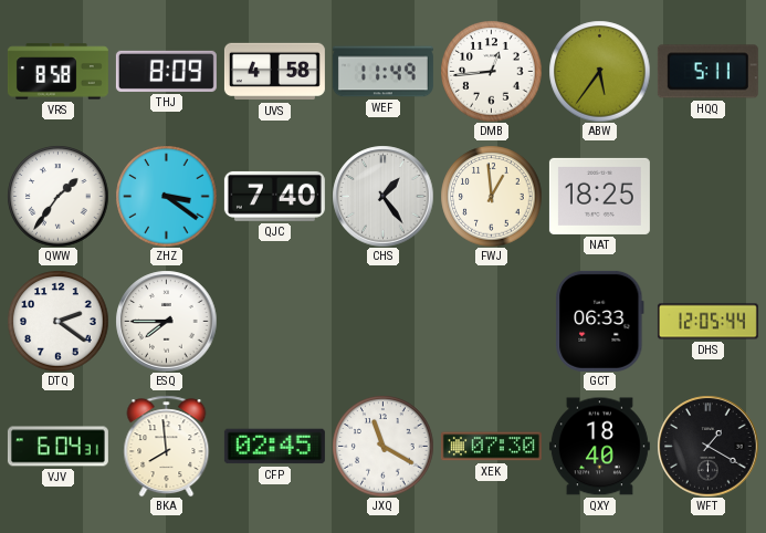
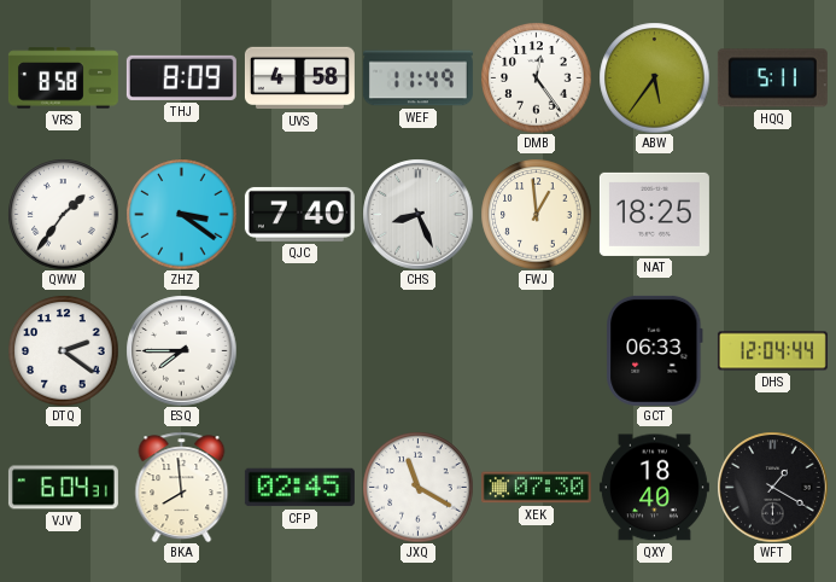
DMB: 12:44 -> 12:24 (536, 77)
CHS: 1:24 -> 8:26 (417, 214)
DHS: 12:05 -> 12:04 (772, 351)
